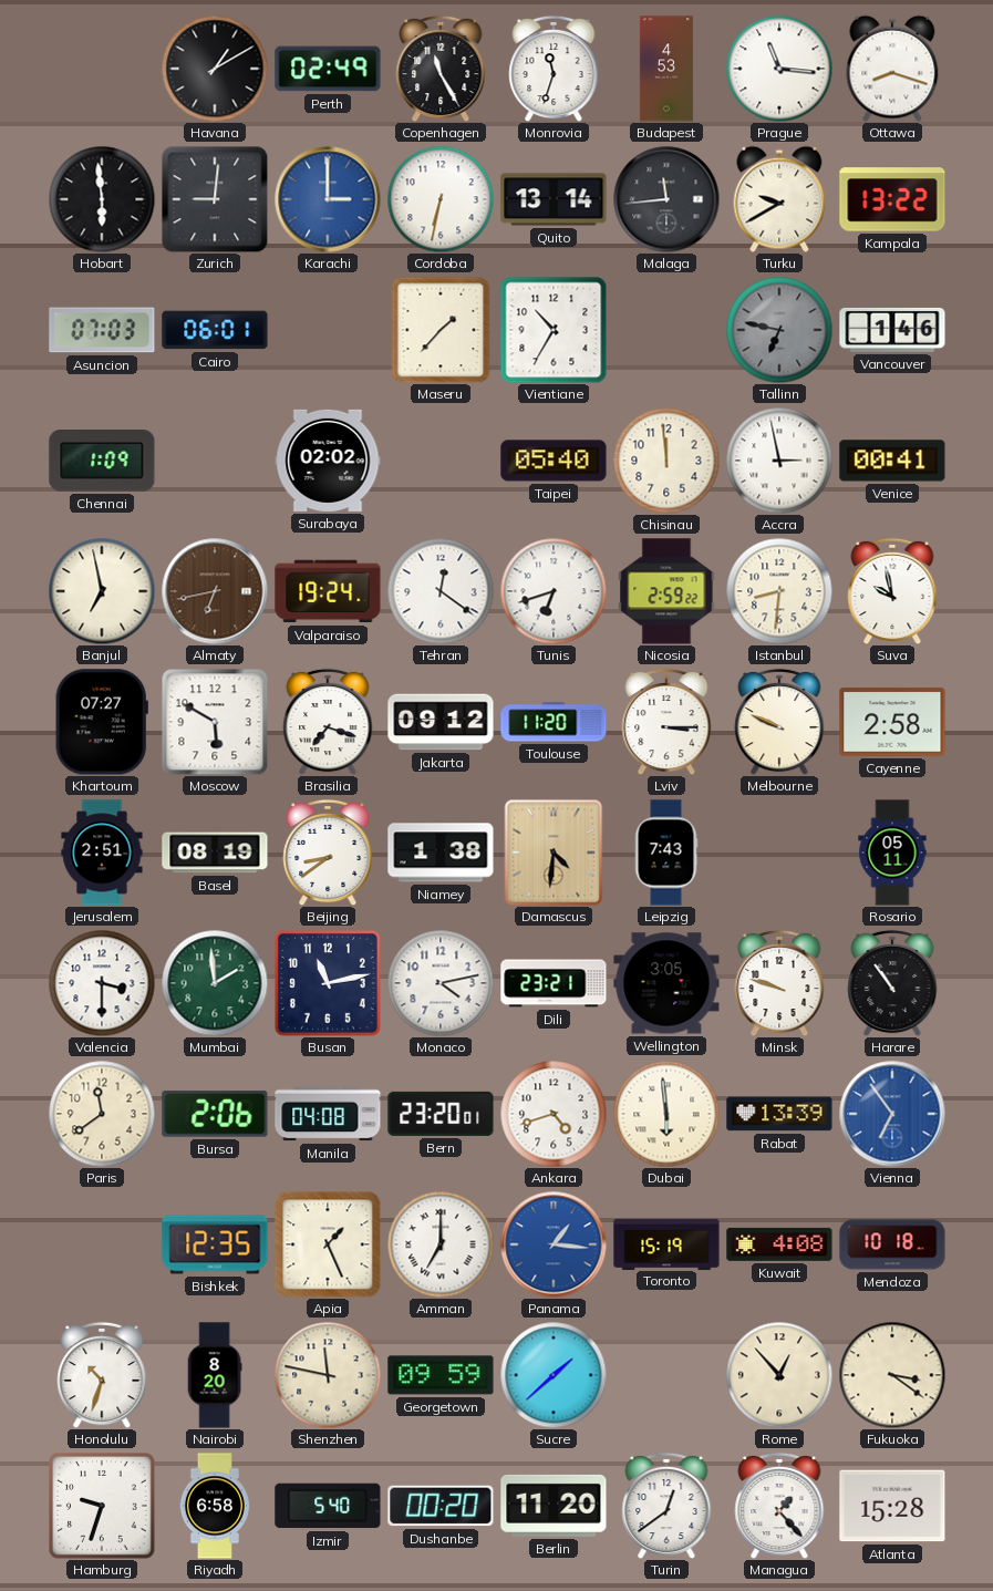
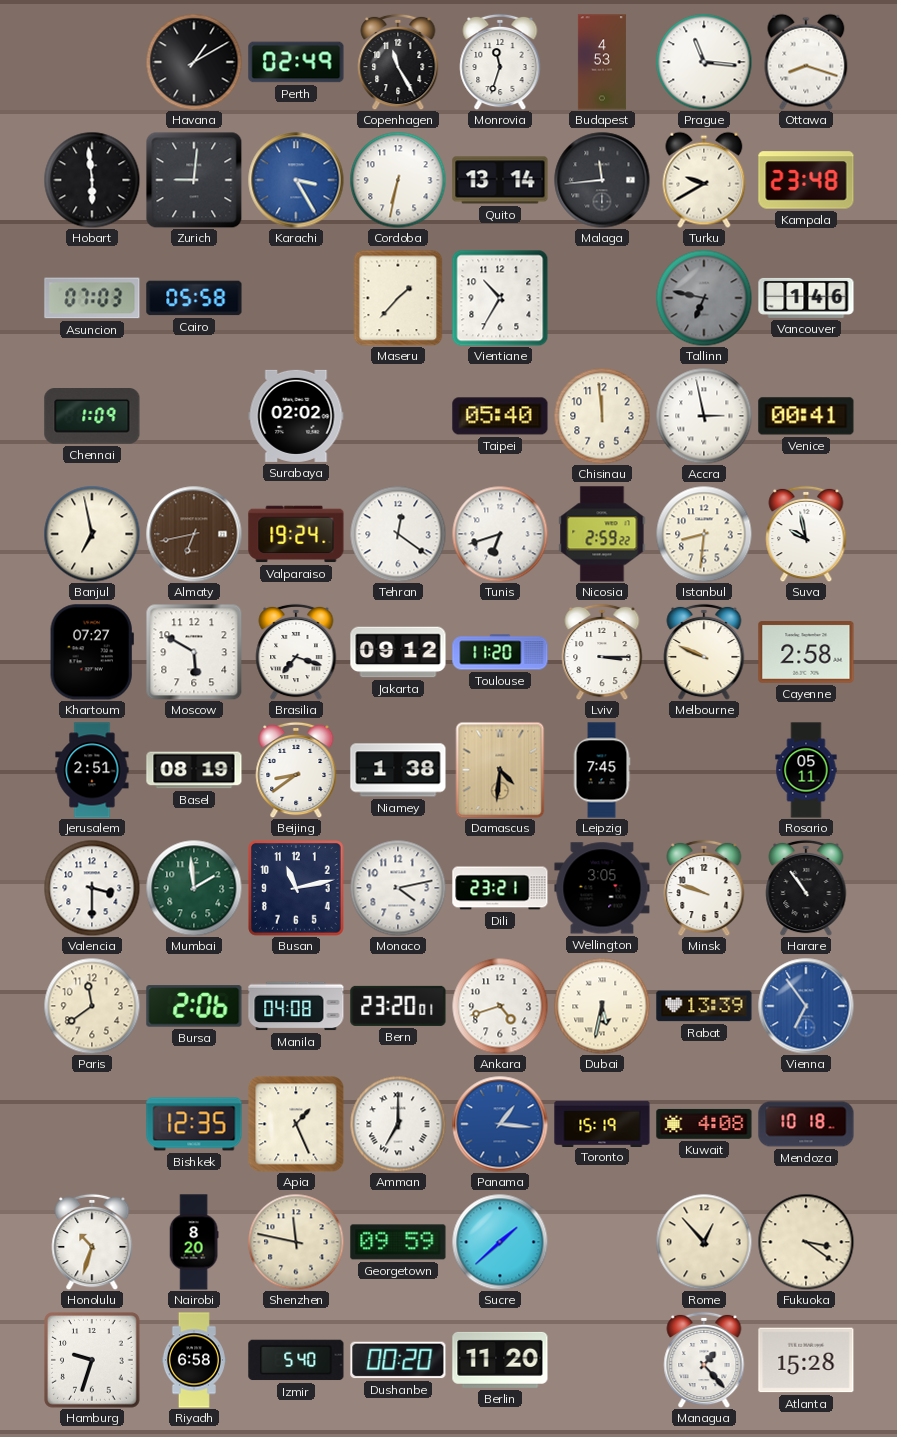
Karachi: 3:00 -> 3:25 (296, 180)
Kampala: 13:22 -> 23:48 (806, 180)
Cairo: 06:01 -> 05:58 (194, 298)
Leipzig: 7:43 -> 7:45 (602, 770)
Dubai: 5:59 -> 5:32 (602, 1006)
Turin: 12:39 -> none (666, 1506)
